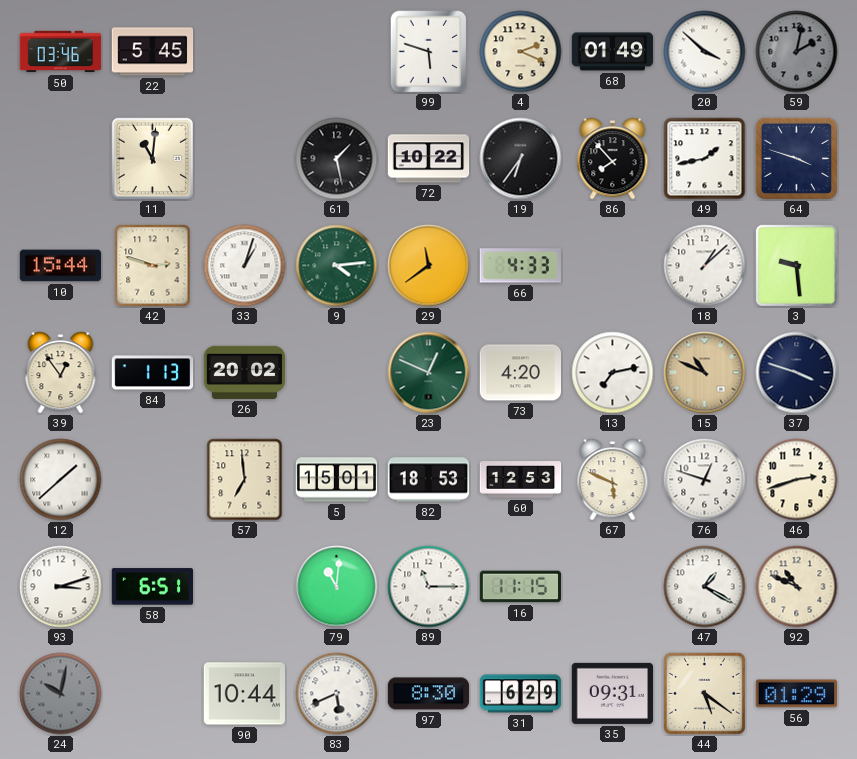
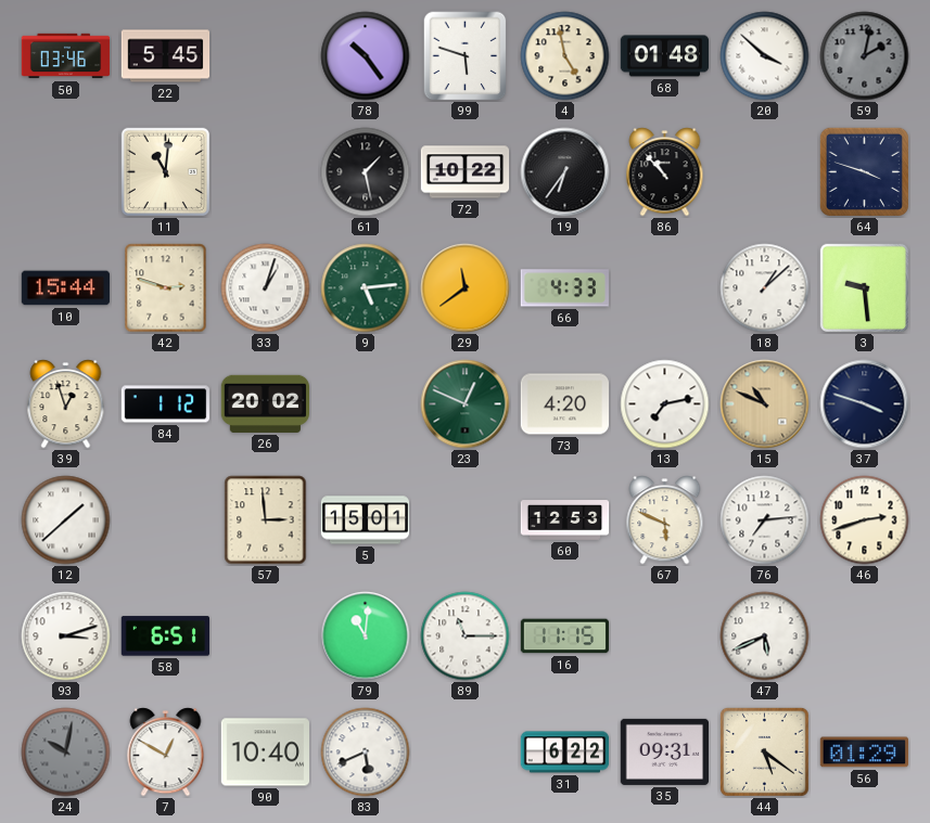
78: none -> 10:24 (366, 56)
4: 2:19 -> 4:58 (565, 56)
68: 01:49 -> 01:48 (665, 56)
86: 7:53 -> 10:53 (665, 172)
49: 1:43 -> none (705, 159)
9: 4:14 -> 5:14 (366, 288)
39: 12:54 -> 12:57 (66, 404)
84: 1:13 -> 1:12 (166, 404)
57: 6:59 -> 2:59 (266, 520)
82: 18:53 -> none (429, 480)
76: 12:48 -> 7:14 (765, 520)
47: 1:20 -> 5:41 (765, 636)
92: 10:49 -> none (797, 587)
7: none -> 12:50 (166, 753)
90: 10:44 -> 10:40 (265, 753)
97: 8:30 -> none (429, 694)
31: 6:29 -> 6:22 (565, 753)
